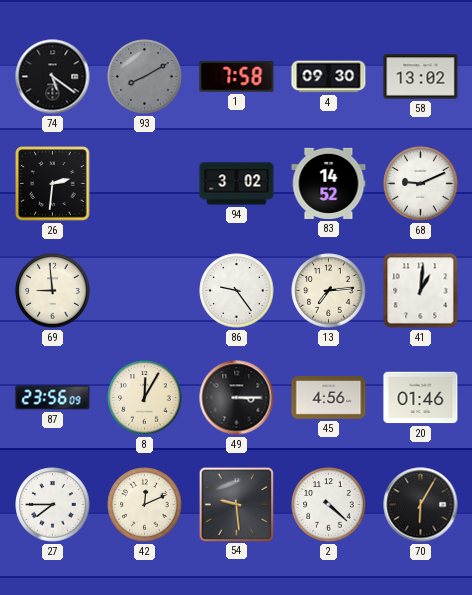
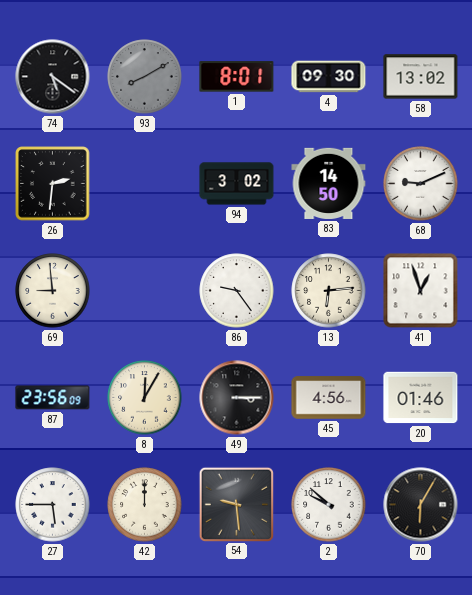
1: 7:58 -> 8:01 (237, 77)
83: 14:52 -> 14:50 (329, 183)
13: 7:14 -> 6:14 (329, 291)
41: 1:01 -> 12:57 (421, 291)
27: 7:45 -> 5:45 (53, 505)
42: 12:11 -> 12:00 (145, 505)
2: 4:22 -> 9:52 (329, 505)
